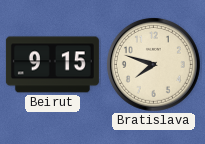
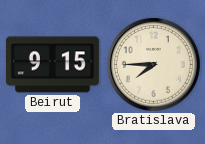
Bratislava: 7:48 -> 7:45 (153, 64)
